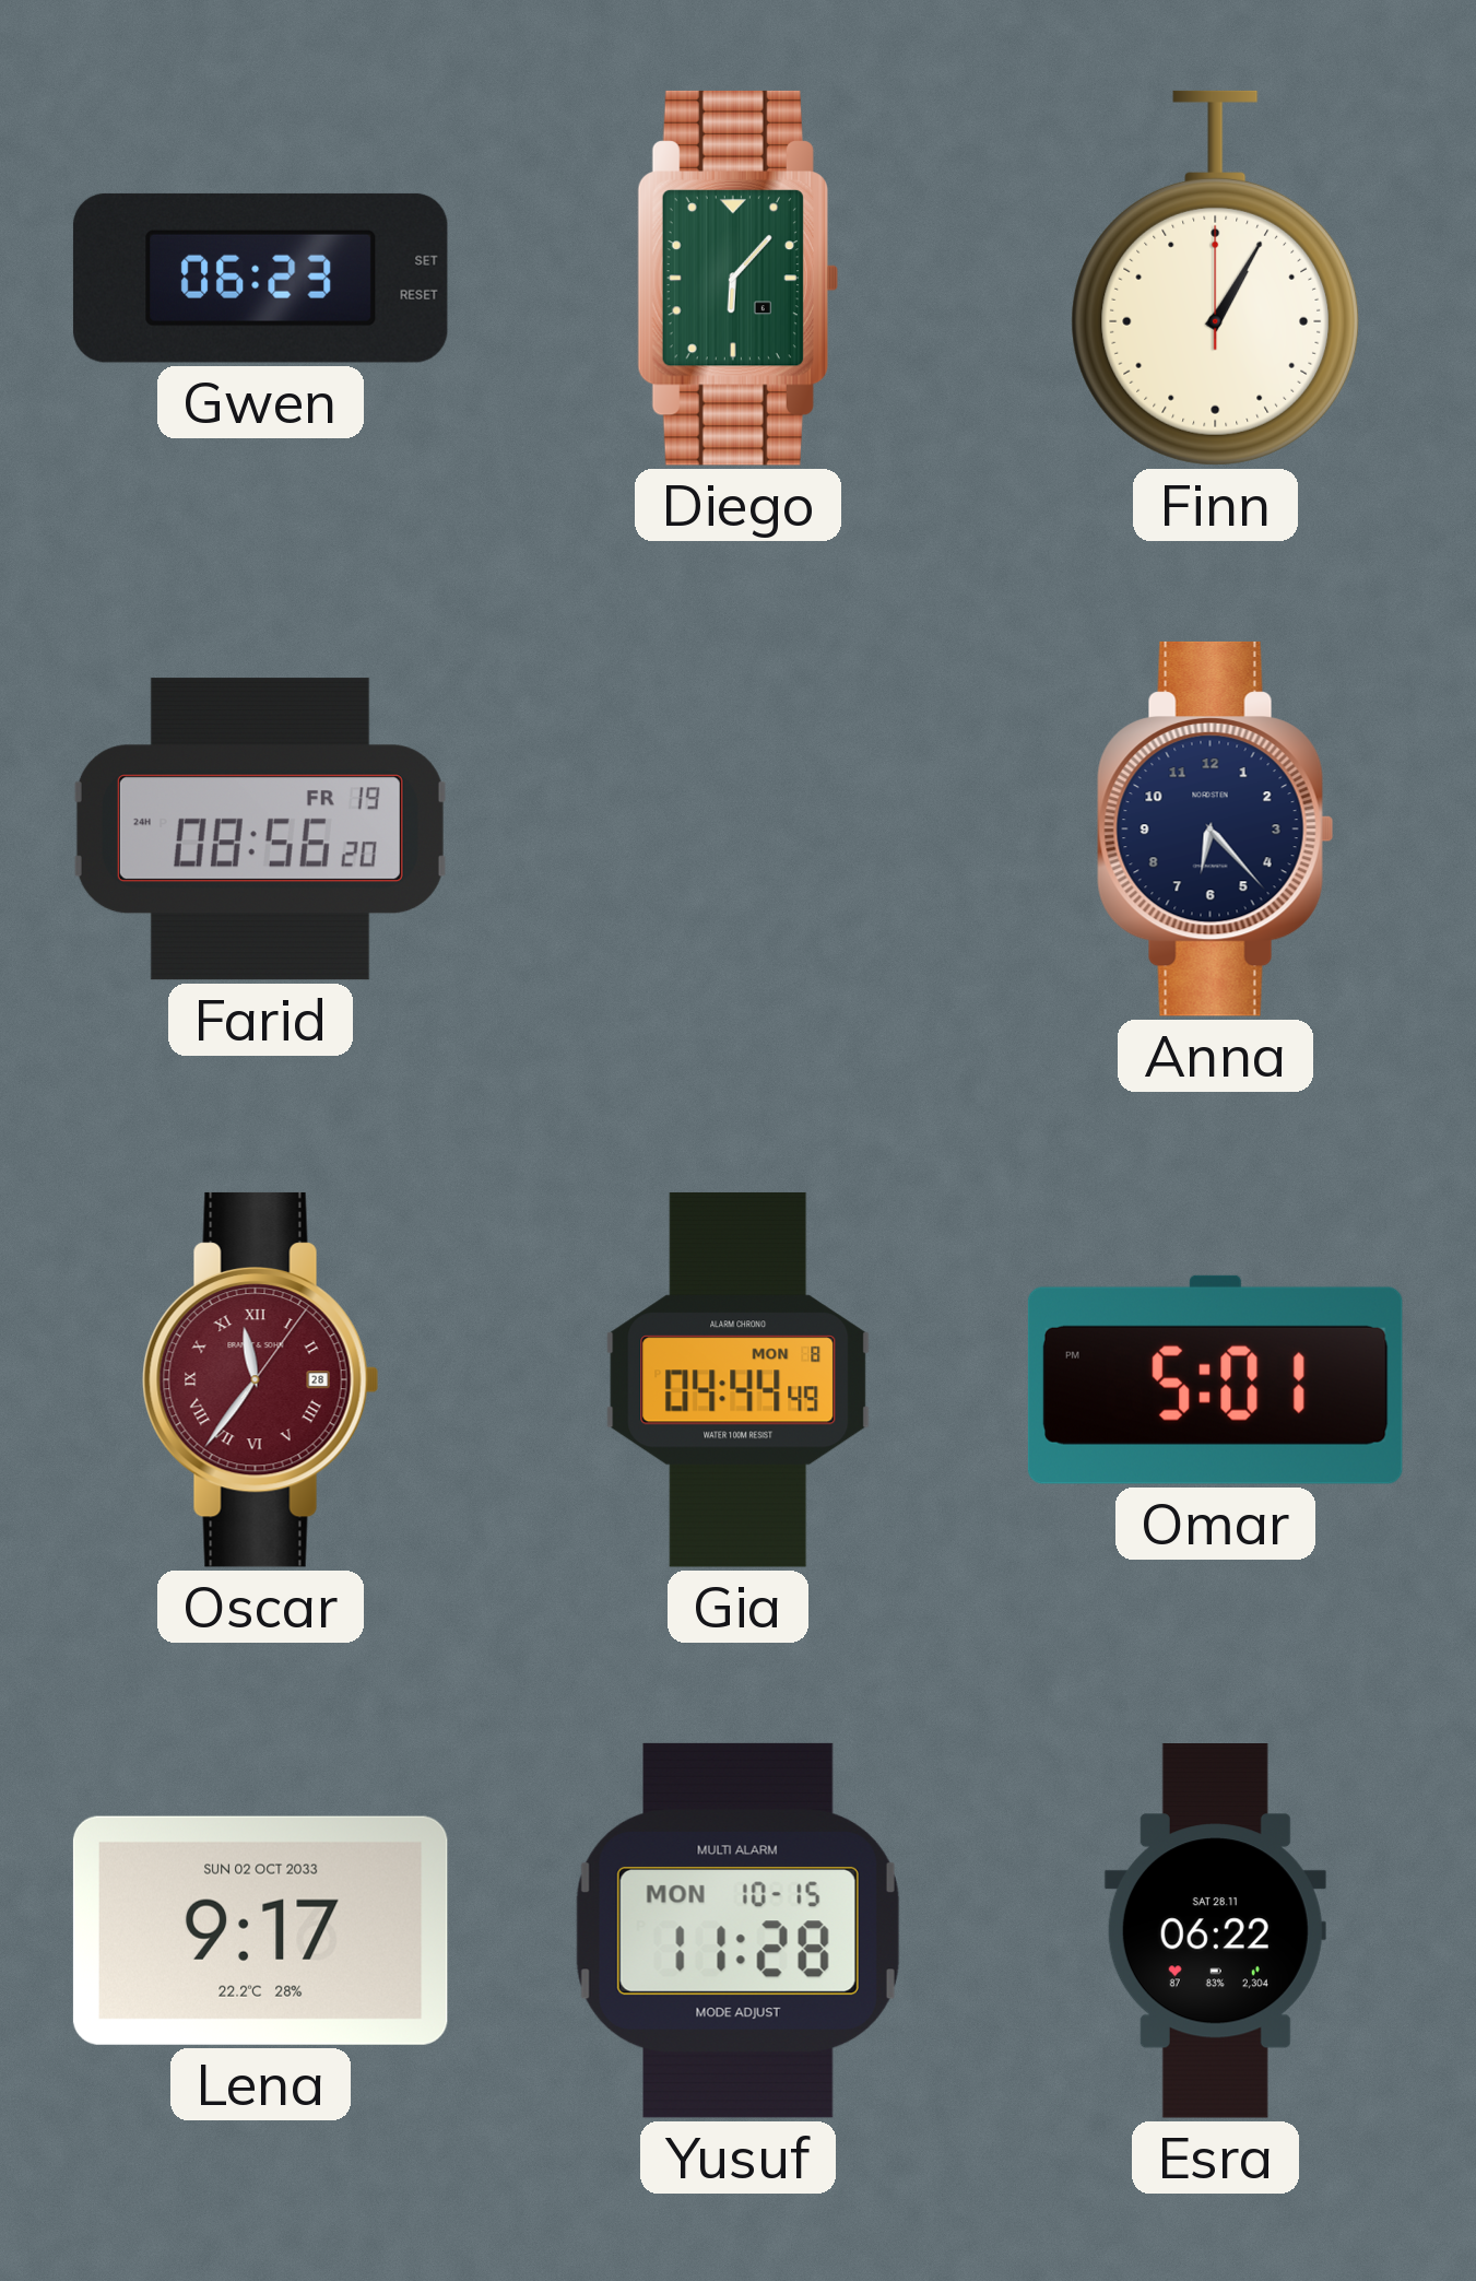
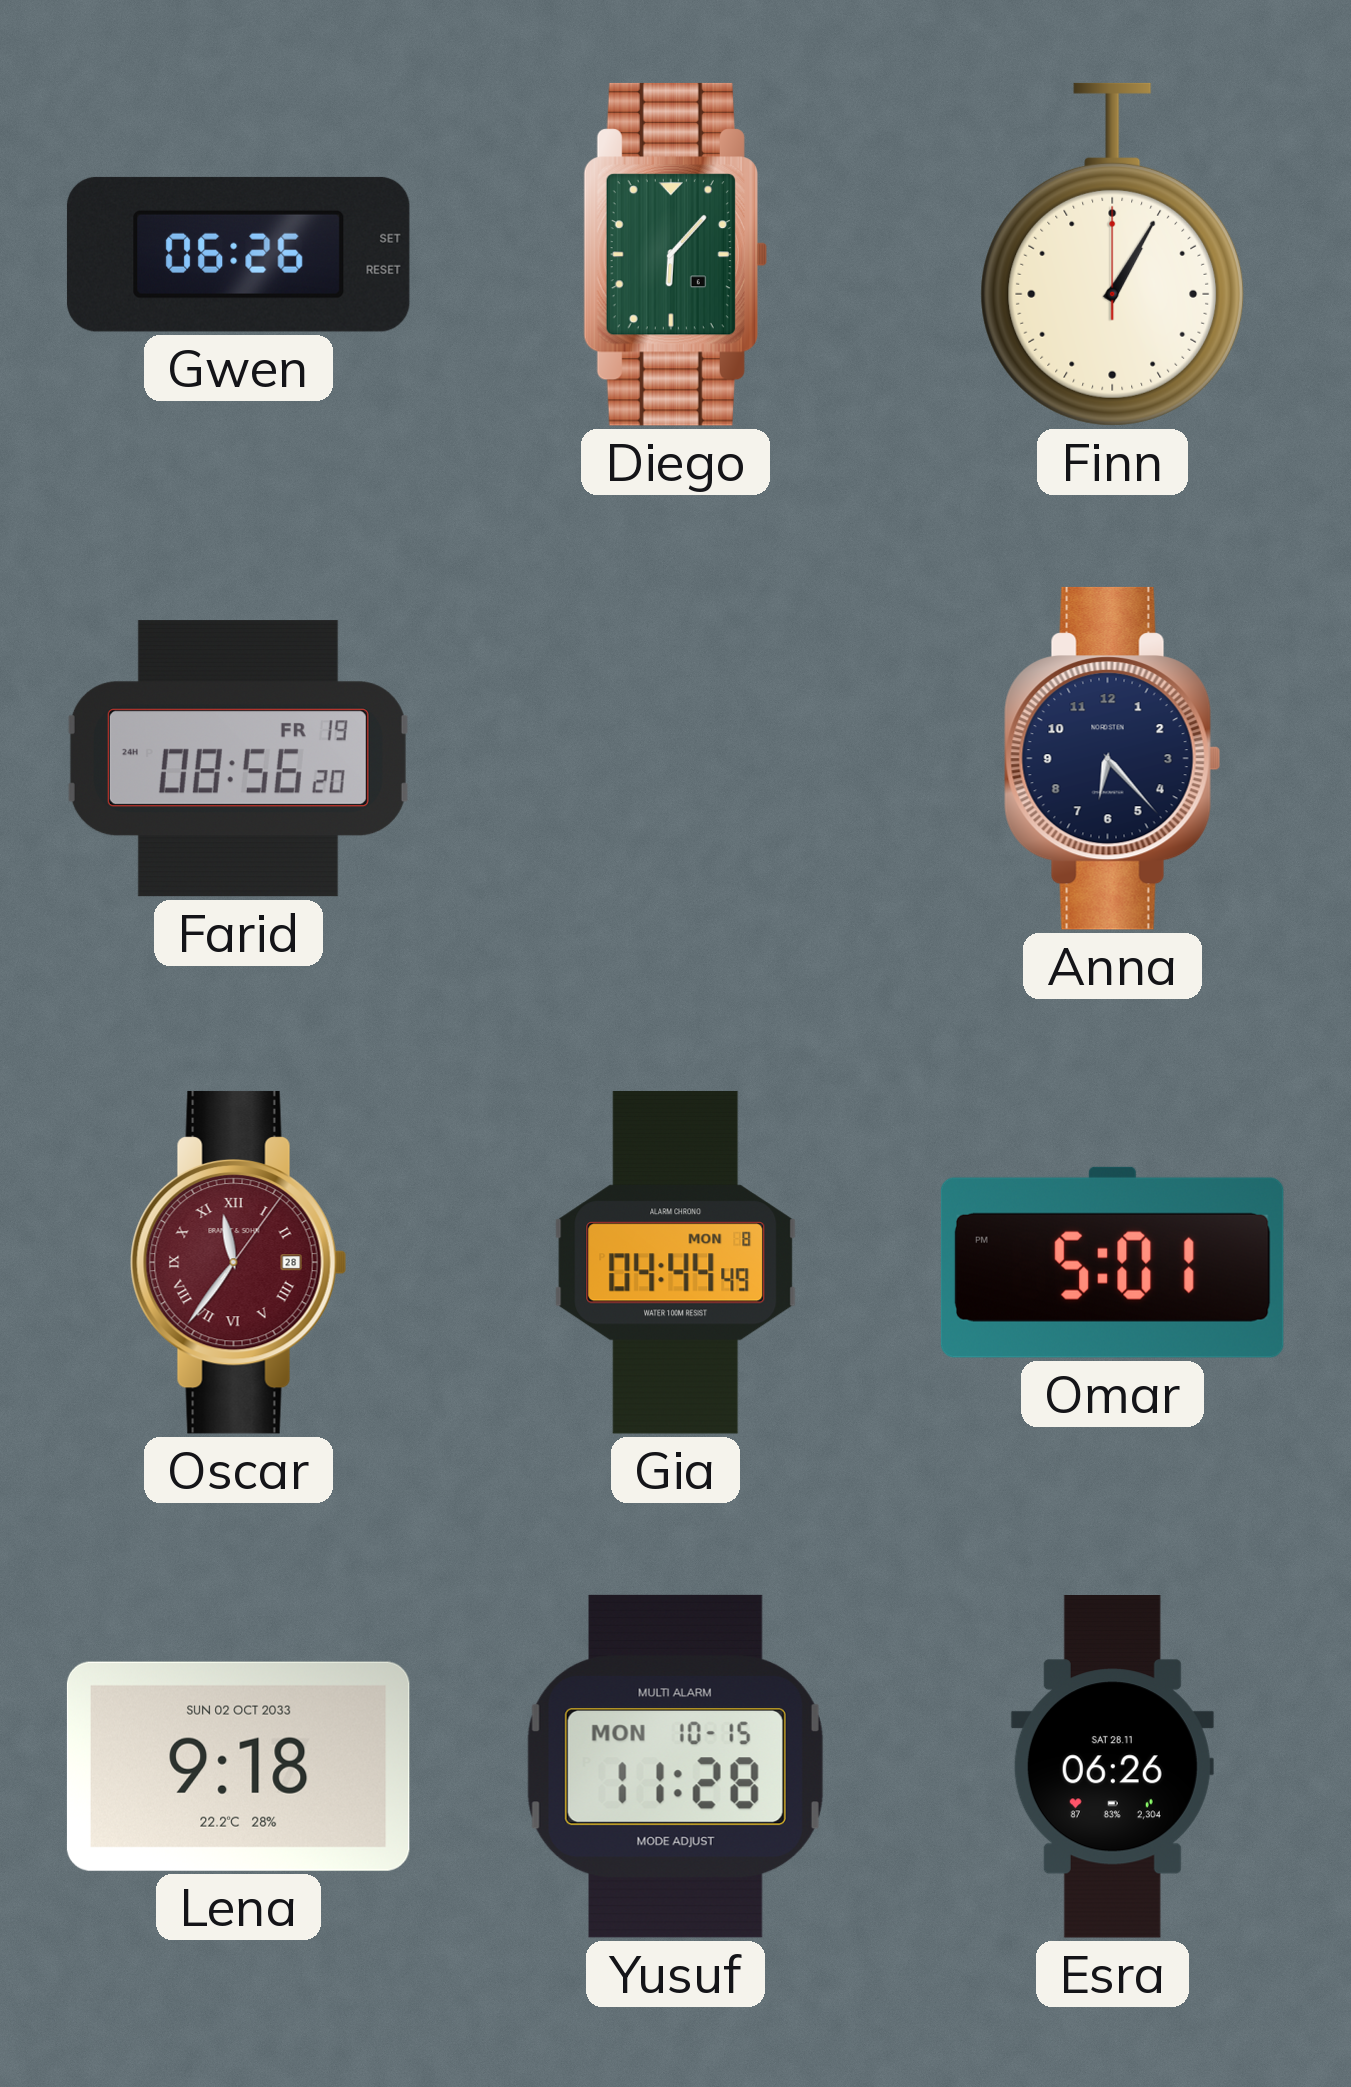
Gwen: 06:23 -> 06:26 (238, 254)
Lena: 9:17 -> 9:18 (238, 1766)
Esra: 06:22 -> 06:26 (1112, 1767)
